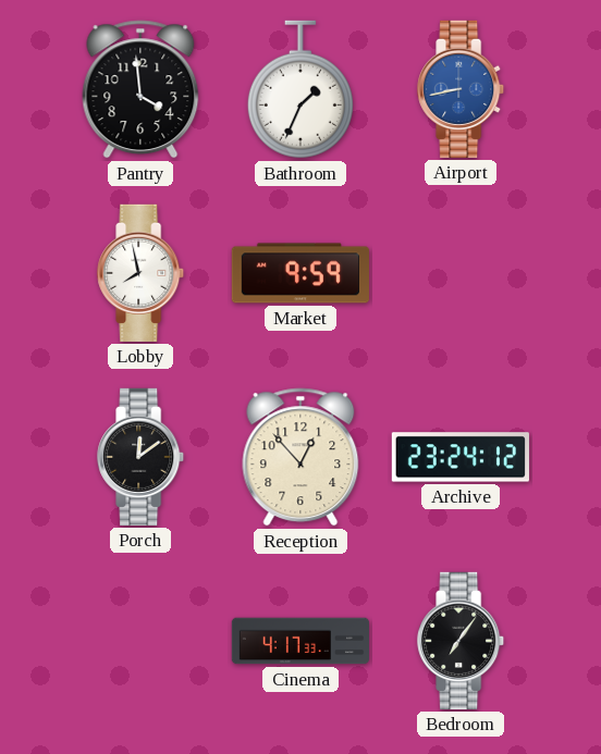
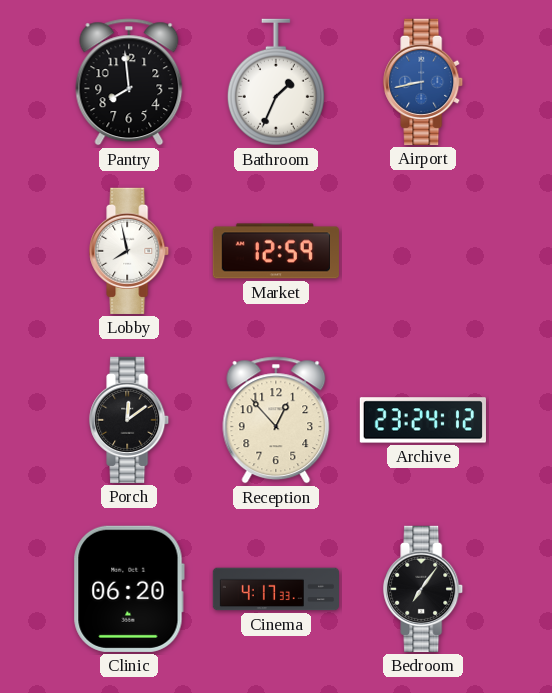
Pantry: 3:59 -> 7:59 (129, 82)
Market: 9:59 -> 12:59 (276, 251)
Clinic: none -> 06:20 (129, 589)
